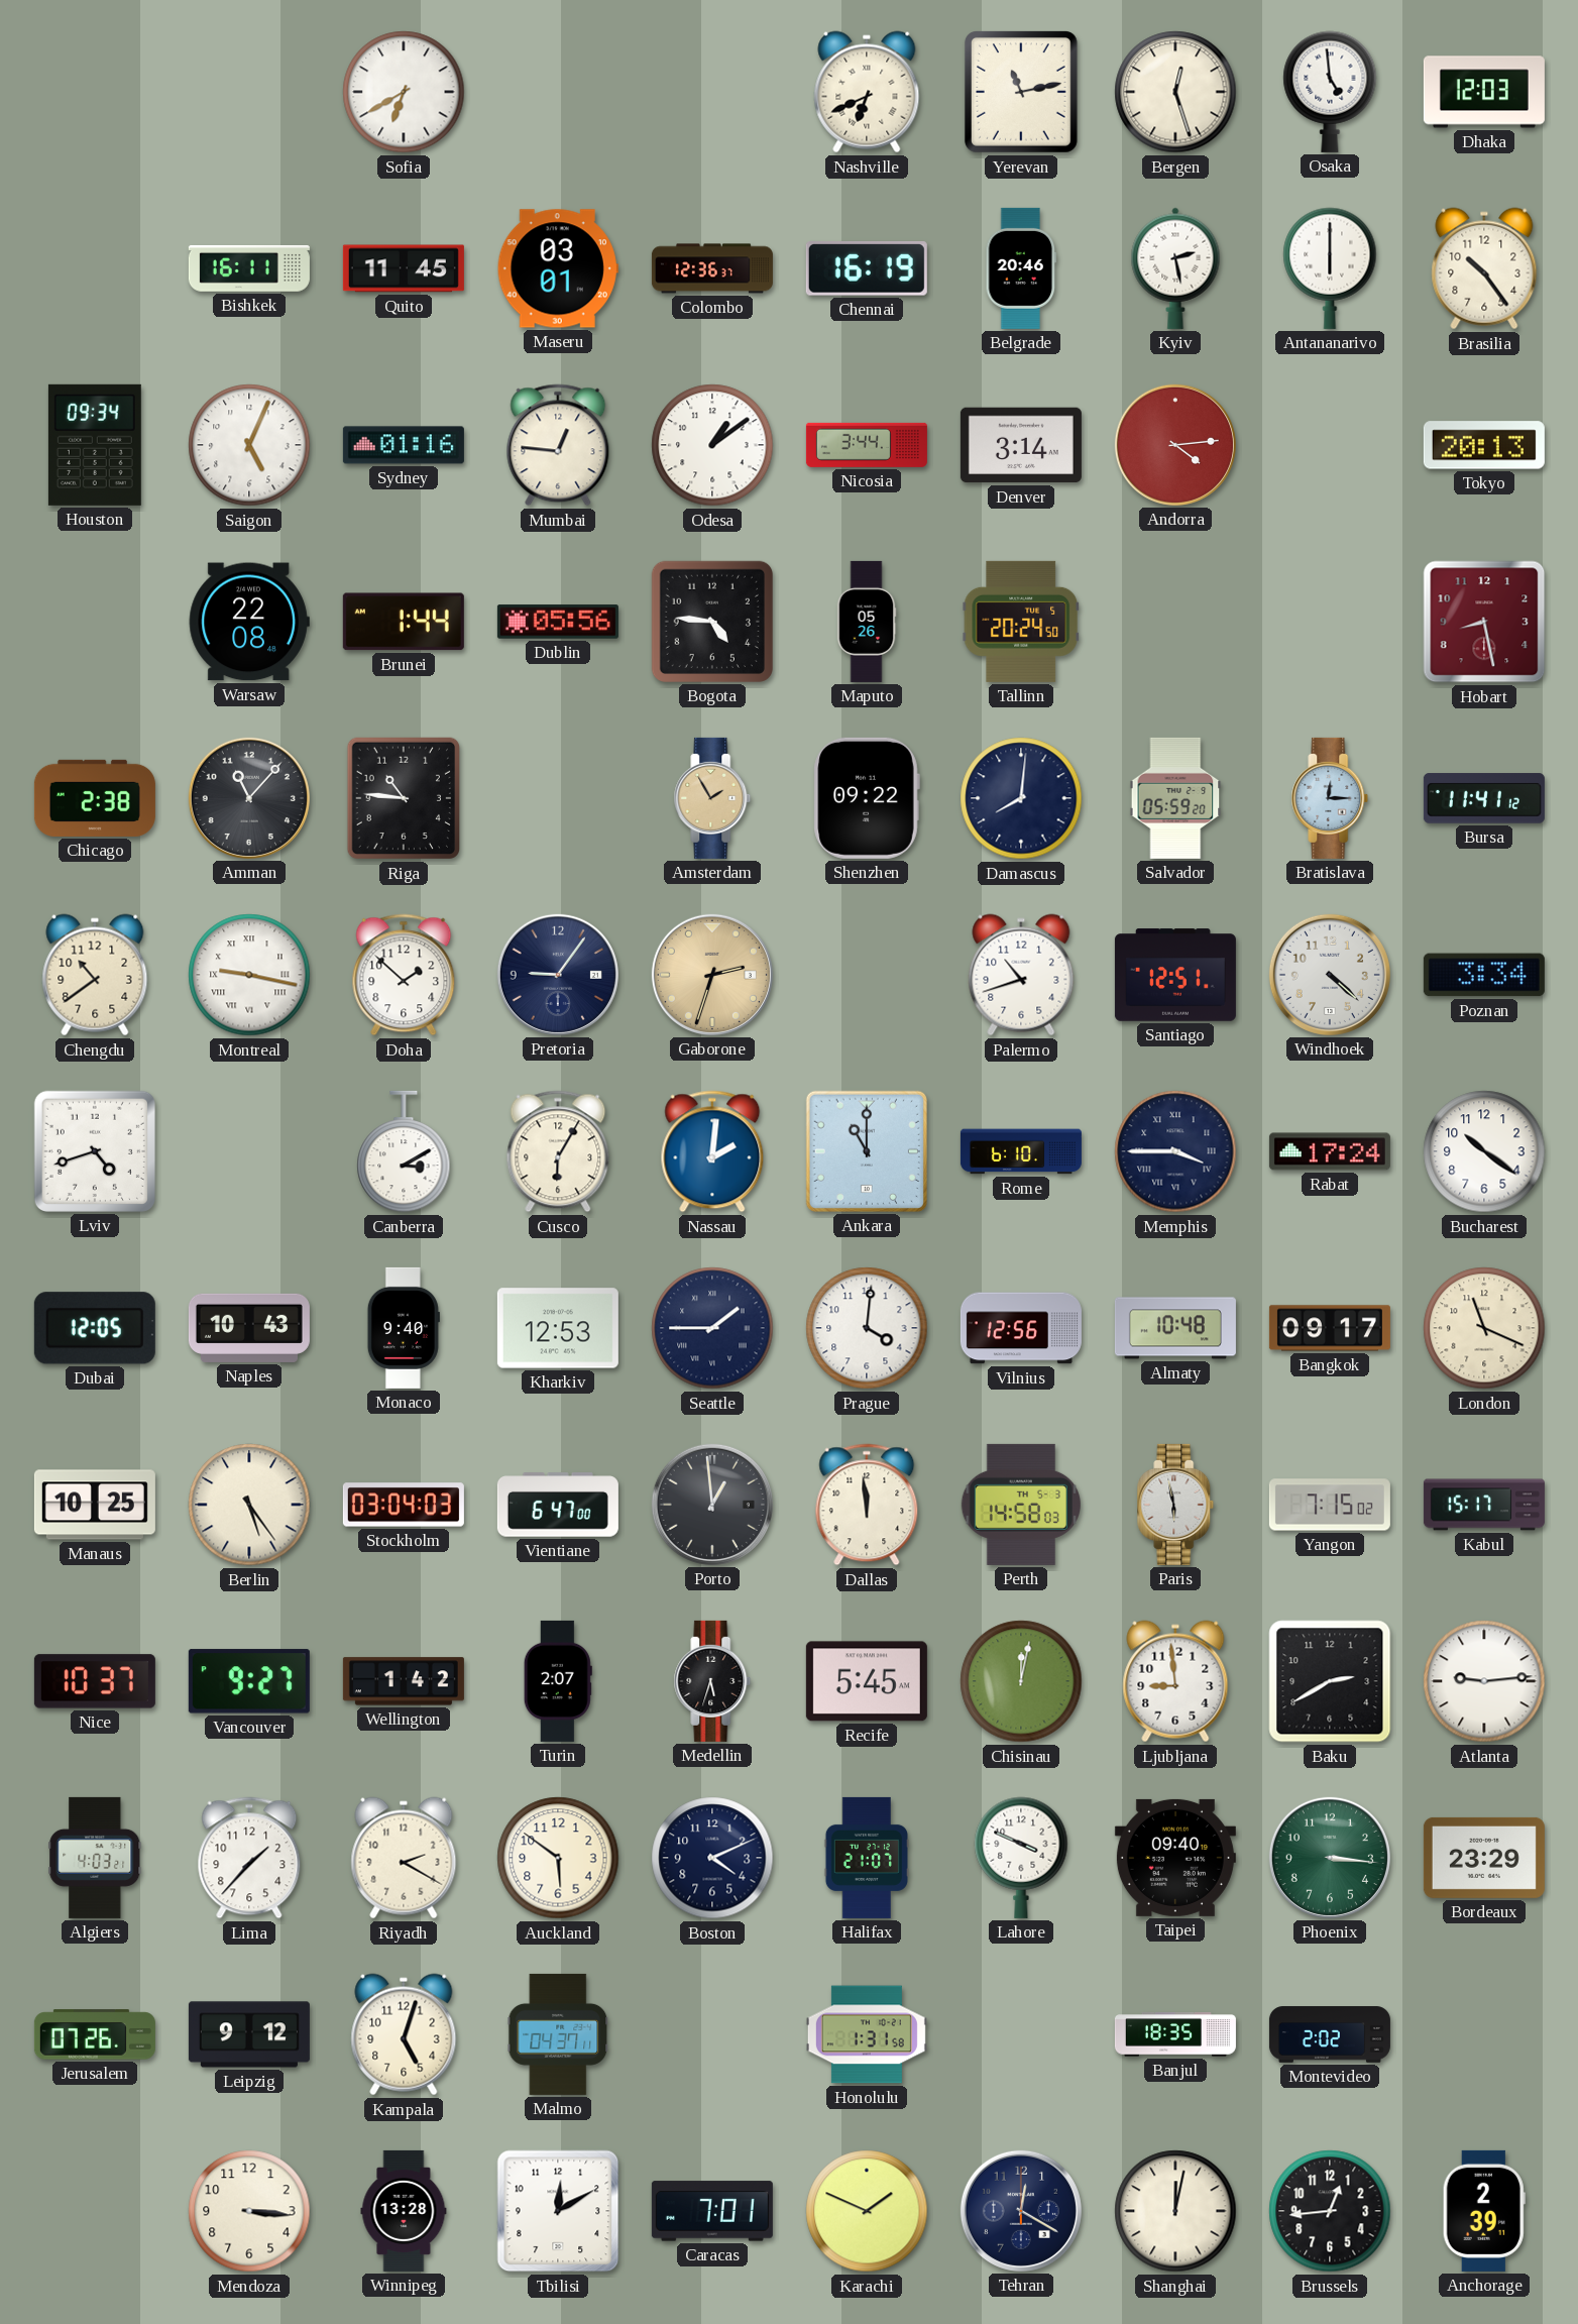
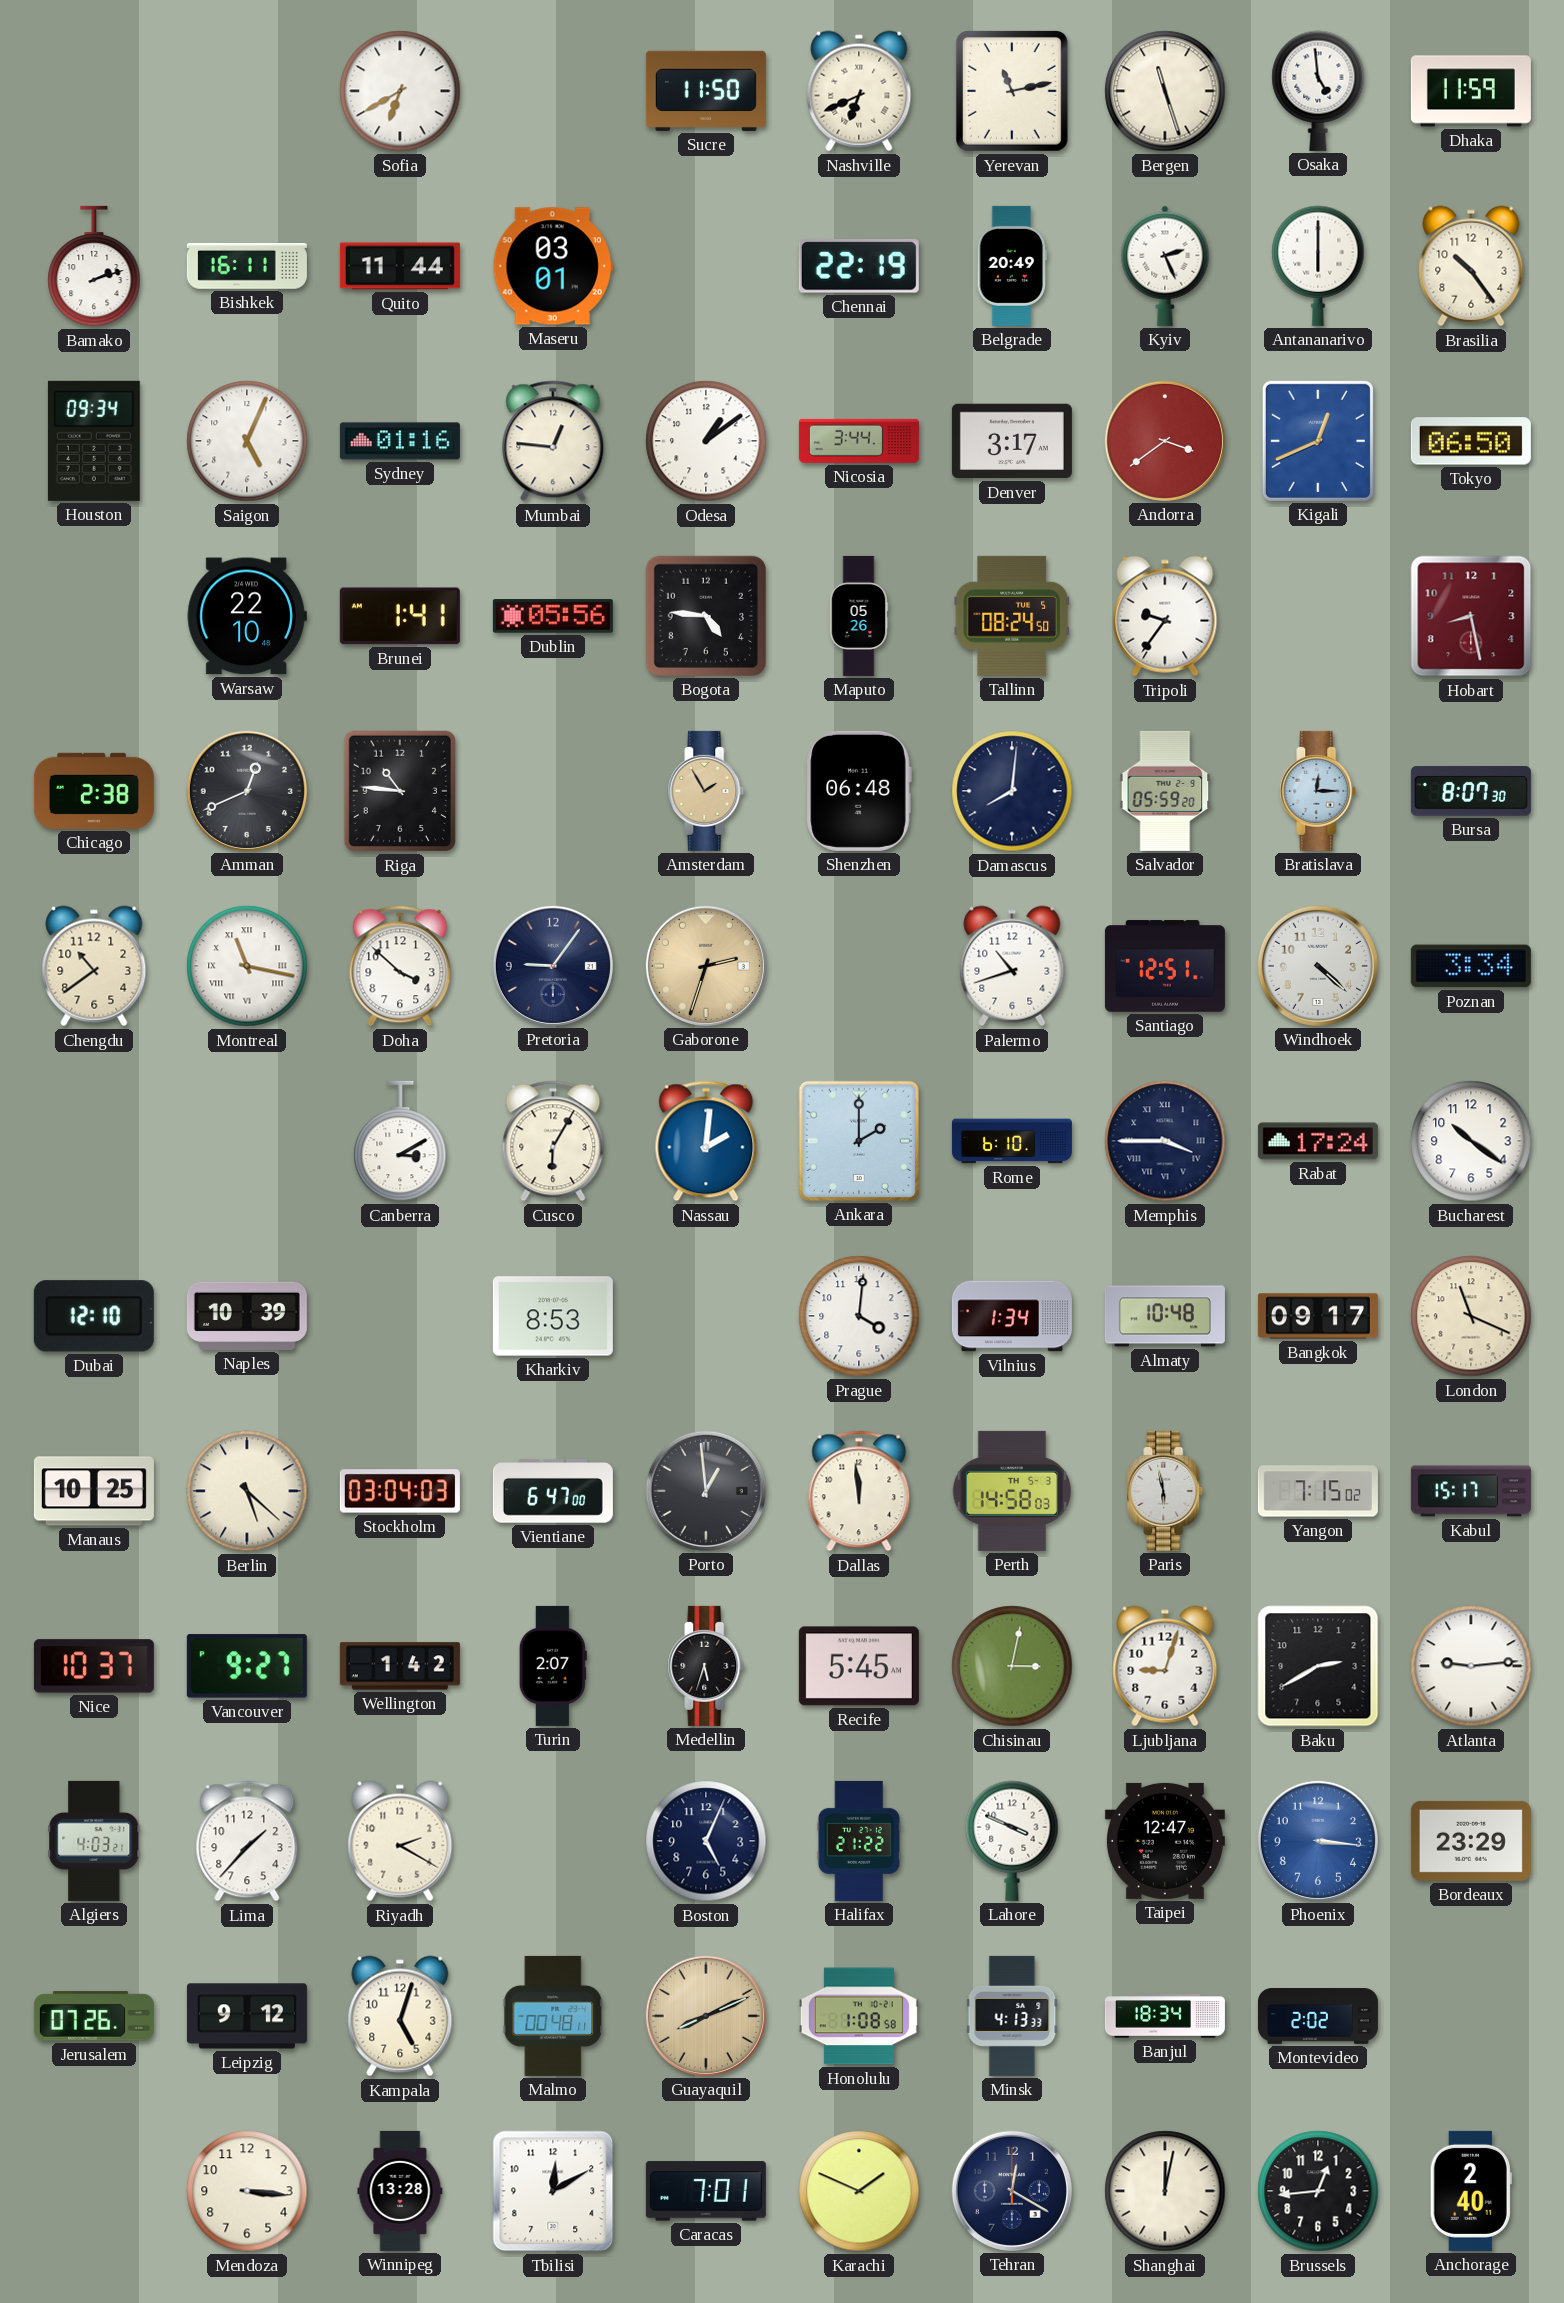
Sucre: none -> 11:50 (706, 91)
Bergen: 12:27 -> 11:27 (1165, 91)
Dhaka: 12:03 -> 11:59 (1471, 91)
Bamako: none -> 2:12 (94, 266)
Quito: 11:45 -> 11:44 (400, 266)
Colombo: 12:36 -> none (712, 268)
Chennai: 16:19 -> 22:19 (859, 267)
Belgrade: 20:46 -> 20:49 (1011, 266)
Kyiv: 2:28 -> 2:26 (1165, 266)
Denver: 3:14 -> 3:17 (1012, 441)
Andorra: 4:14 -> 3:39 (1165, 441)
Kigali: none -> 12:41 (1318, 441)
Tokyo: 20:13 -> 06:50 (1471, 441)
Warsaw: 22:08 -> 22:10 (247, 616)
Brunei: 1:44 -> 1:41 (400, 616)
Tallinn: 20:24 -> 08:24 (1011, 616)
Tripoli: none -> 9:36 (1165, 616)
Amman: 11:07 -> 12:41 (247, 791)
Shenzhen: 09:22 -> 06:48 (859, 791)
Bursa: 11:41 -> 8:07 (1471, 791)
Montreal: 9:17 -> 11:17 (247, 966)
Doha: 1:52 -> 3:52 (400, 966)
Lviv: 4:42 -> none (95, 1151)
Ankara: 11:00 -> 2:00 (859, 1141)
Dubai: 12:05 -> 12:10 (94, 1316)
Naples: 10:43 -> 10:39 (247, 1316)
Monaco: 9:40 -> none (404, 1328)
Kharkiv: 12:53 -> 8:53 (553, 1316)
Seattle: 1:45 -> none (712, 1328)
Vilnius: 12:56 -> 1:34 (1012, 1316)
Berlin: 5:24 -> 5:22 (247, 1491)
Chisinau: 12:02 -> 3:02 (1012, 1666)
Ljubljana: 8:59 -> 9:03 (1165, 1666)
Auckland: 5:51 -> none (558, 1858)
Boston: 4:11 -> 5:04 (706, 1841)
Halifax: 21:07 -> 21:22 (859, 1841)
Taipei: 09:40 -> 12:47 (1165, 1841)
Phoenix dial: green -> blue (1318, 1841)
Malmo: 04:37 -> 00:48 (553, 2016)
Guayaquil: none -> 8:11 (706, 2016)
Honolulu: 1:31 -> 1:08 (859, 2016)
Minsk: none -> 4:13 (1012, 2016)
Banjul: 18:35 -> 18:34 (1165, 2016)
Anchorage: 2:39 -> 2:40 (1471, 2191)
